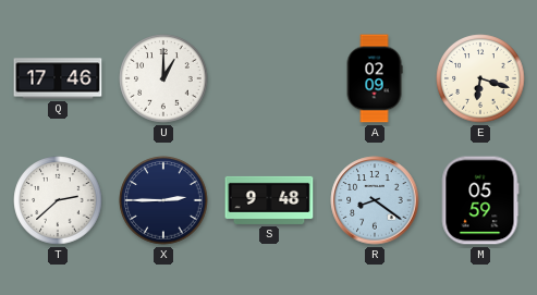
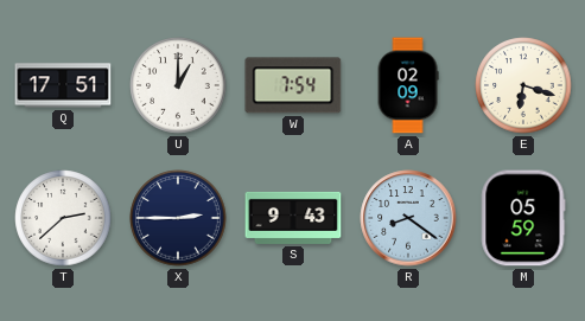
Q: 17:46 -> 17:51 (63, 85)
W: none -> 7:54 (293, 85)
S: 9:48 -> 9:43 (293, 218)
